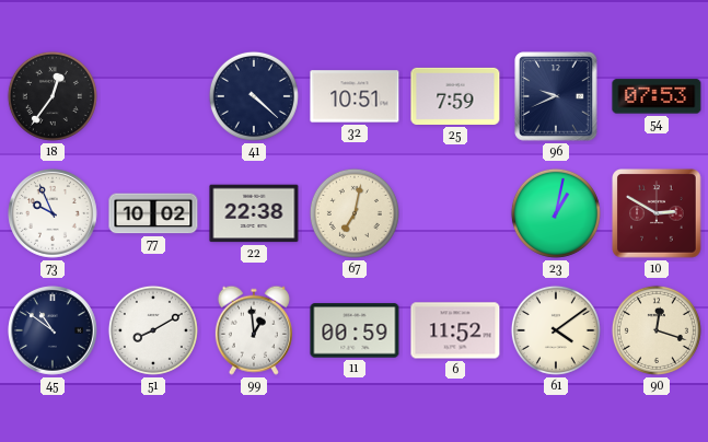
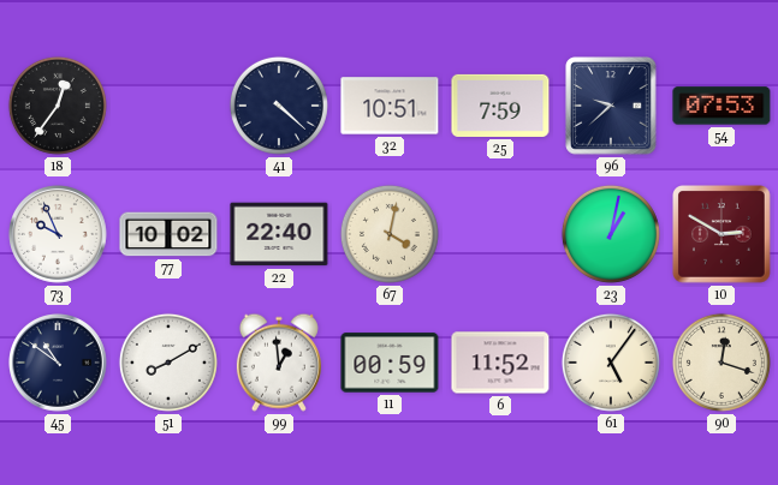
96: 9:41 -> 9:38 (611, 106)
22: 22:38 -> 22:40 (279, 234)
67: 7:02 -> 4:02 (390, 234)
61: 4:09 -> 5:06 (611, 363)
